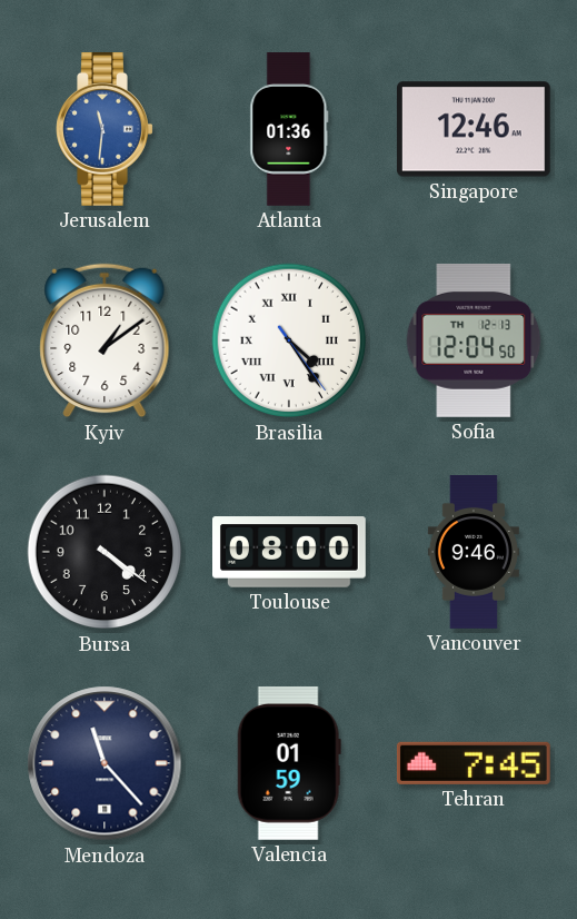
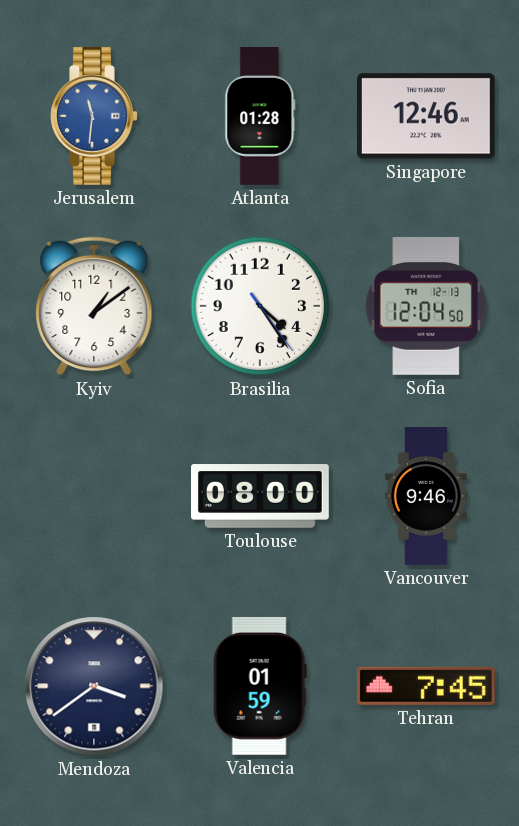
Atlanta: 01:36 -> 01:28 (260, 117)
Brasilia numerals: Roman -> Arabic (260, 306)
Bursa: 4:21 -> none (105, 552)
Mendoza: 11:23 -> 3:39 (94, 686)
